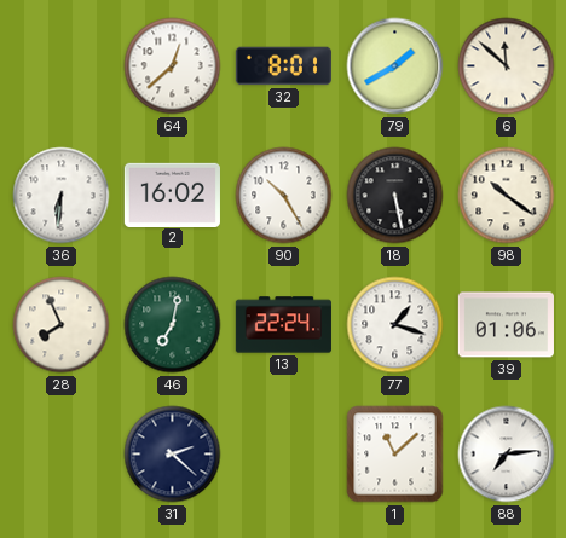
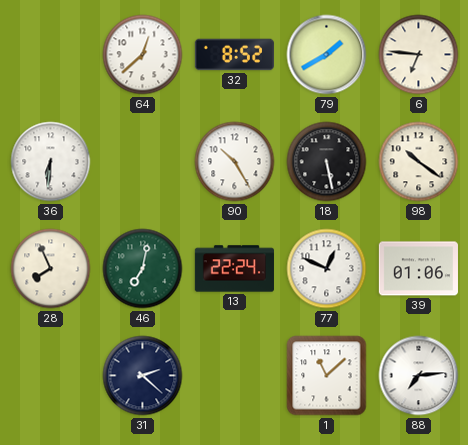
32: 8:01 -> 8:52 (234, 55)
6: 11:52 -> 6:46 (419, 55)
2: 16:02 -> none (172, 195)
77: 1:18 -> 12:49 (327, 269)
